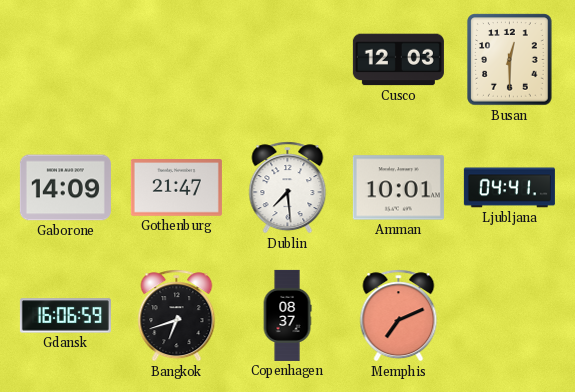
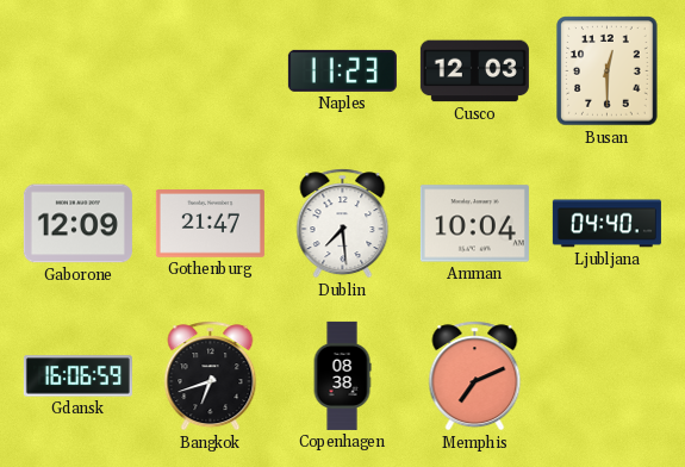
Naples: none -> 11:23 (342, 70)
Gaborone: 14:09 -> 12:09 (77, 224)
Amman: 10:01 -> 10:04 (474, 224)
Ljubljana: 04:41 -> 04:40 (606, 224)
Copenhagen: 08:37 -> 08:38 (342, 375)
